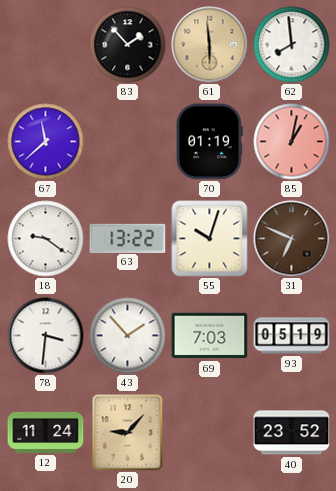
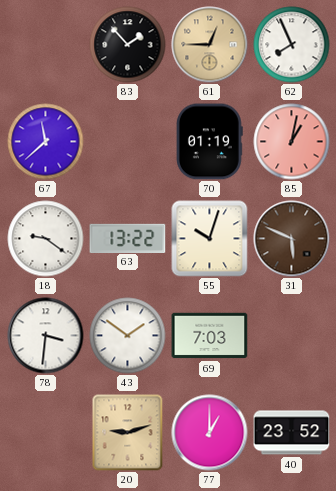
61: 5:59 -> 12:45 (210, 45)
62: 7:59 -> 7:56 (292, 45)
31: 6:49 -> 5:49 (292, 239)
43: 1:53 -> 1:51 (128, 336)
93: 05:19 -> none (292, 336)
12: 11:24 -> none (46, 432)
20: 9:07 -> 9:12 (128, 433)
77: none -> 1:00 (210, 433)
